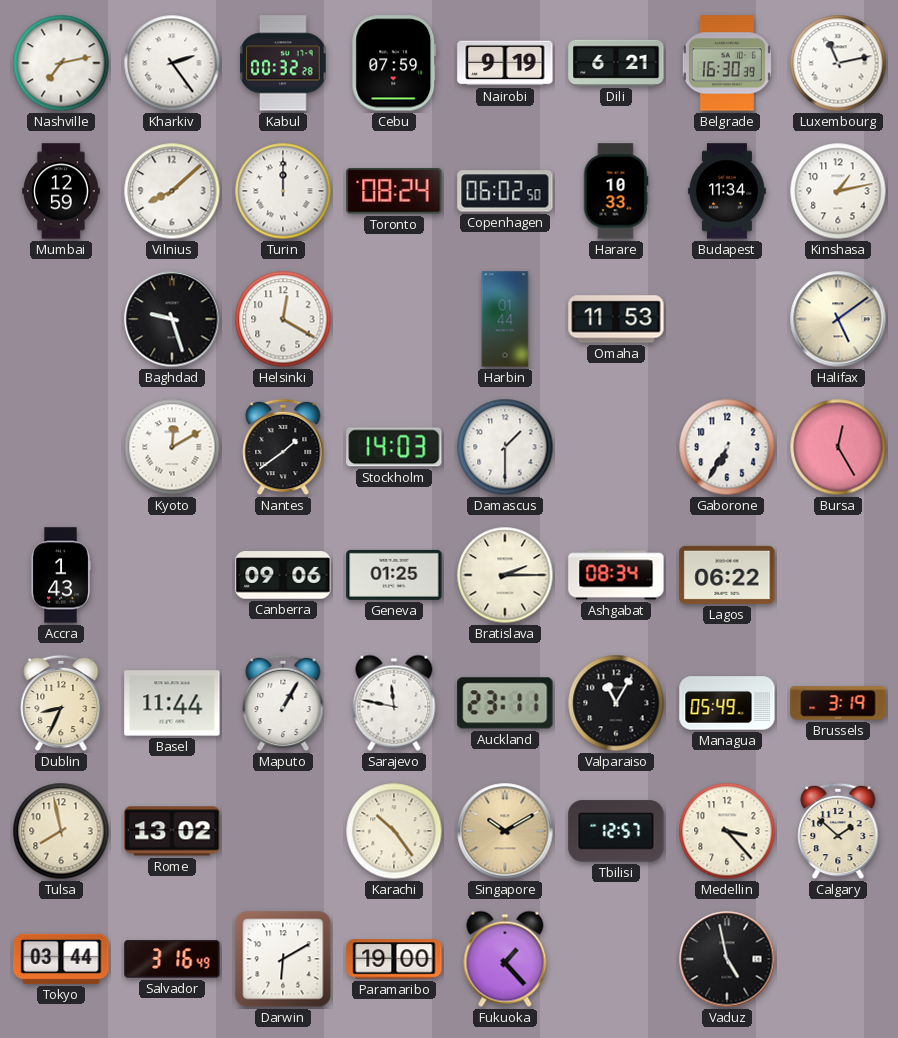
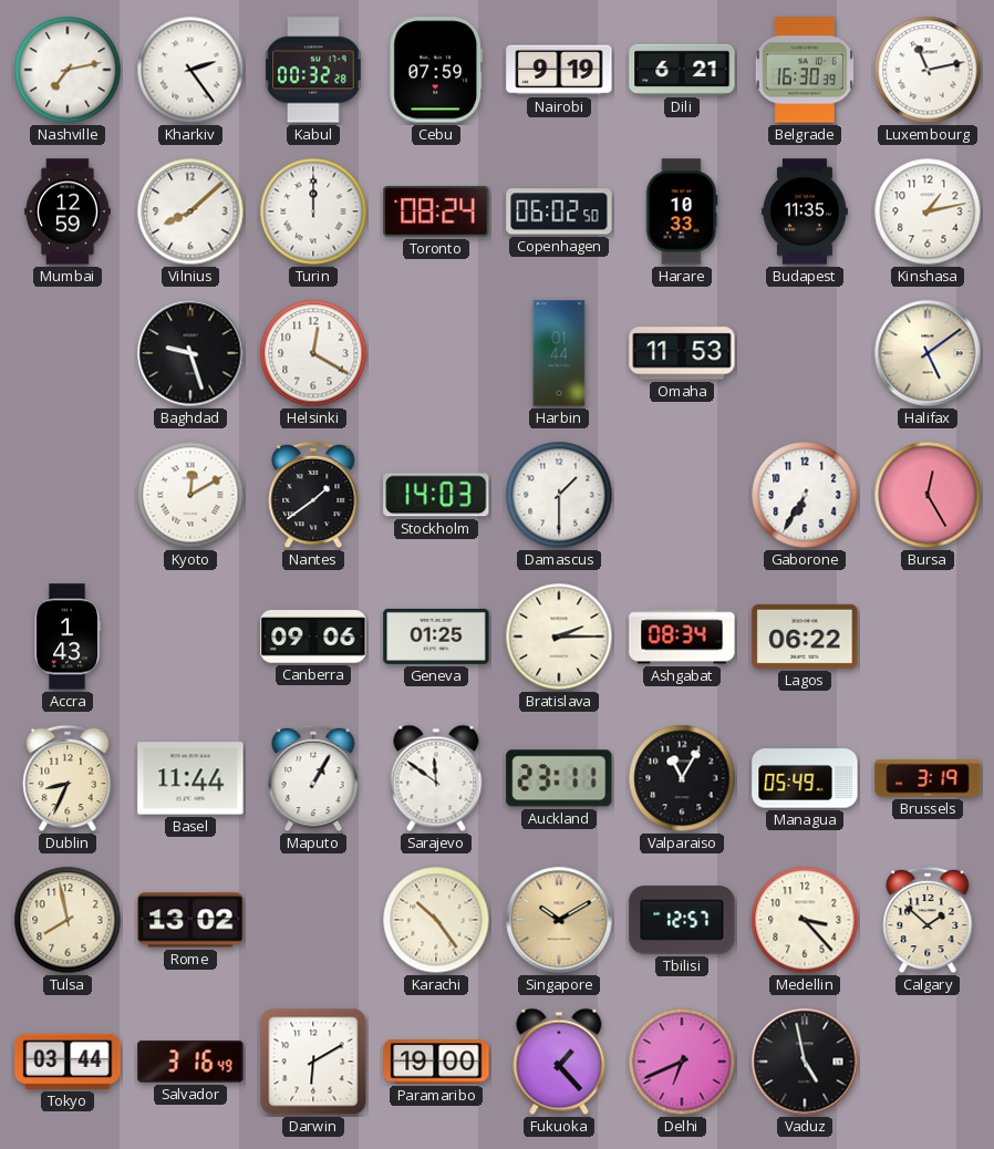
Budapest: 11:34 -> 11:35 (805, 211)
Sarajevo: 11:47 -> 11:51 (436, 778)
Delhi: none -> 6:41 (682, 1062)
